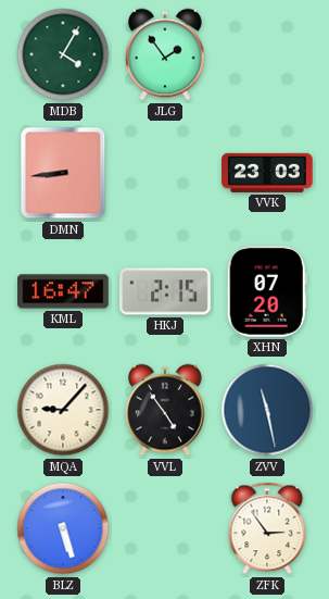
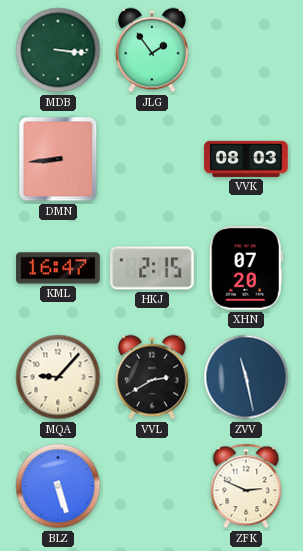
MDB: 4:05 -> 3:16 (58, 50)
VVK: 23:03 -> 08:03 (246, 159)
VVL: 4:54 -> 2:40 (152, 377)
ZFK: 2:54 -> 2:49 (246, 486)
